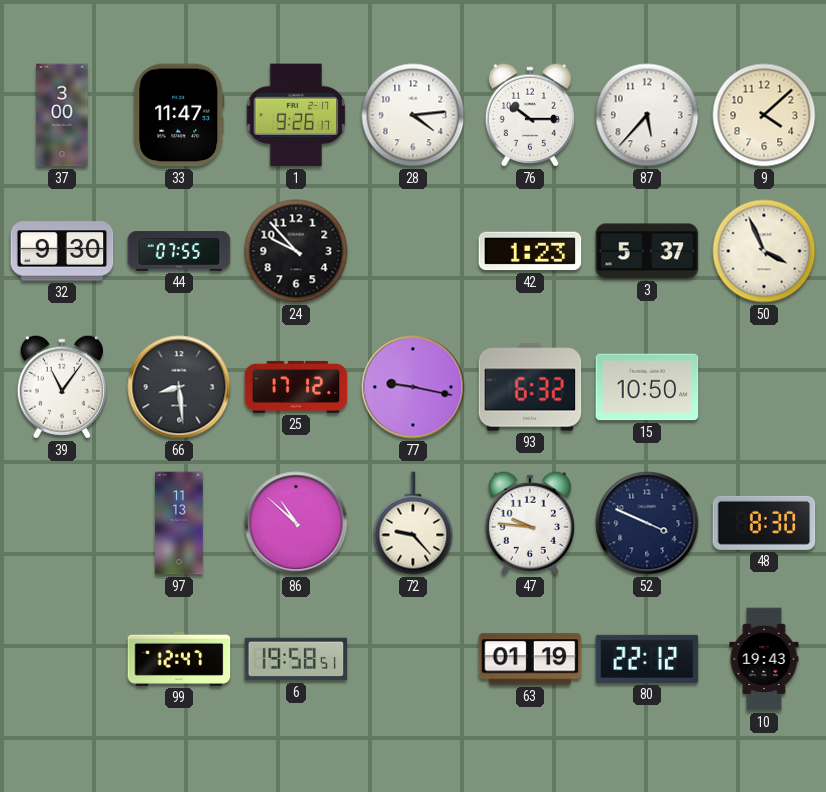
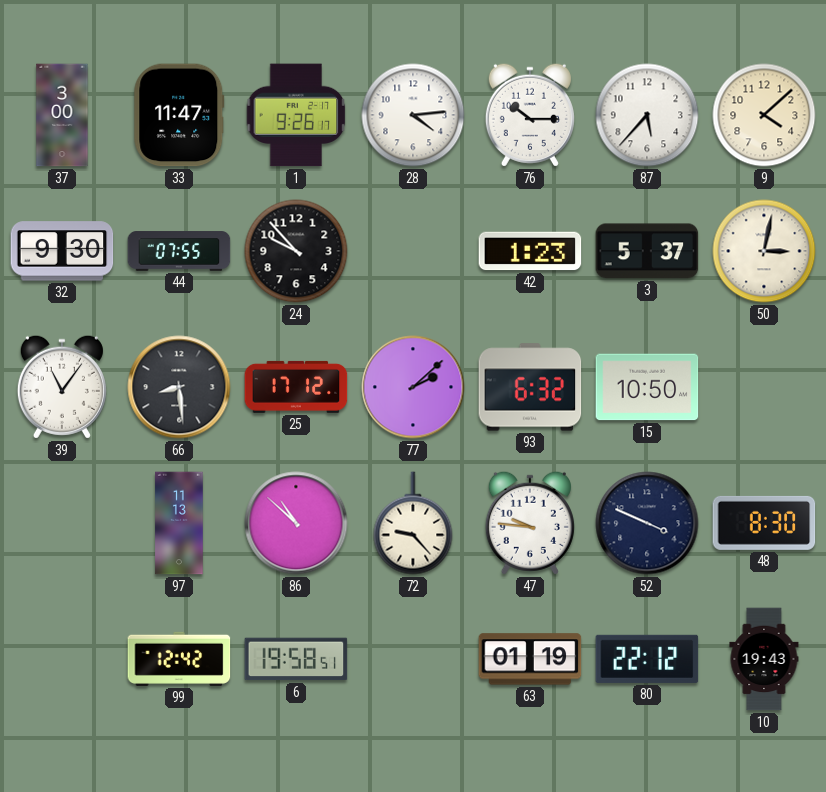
50: 3:56 -> 3:02 (764, 251)
77: 9:17 -> 2:08 (413, 387)
99: 12:47 -> 12:42 (179, 659)
